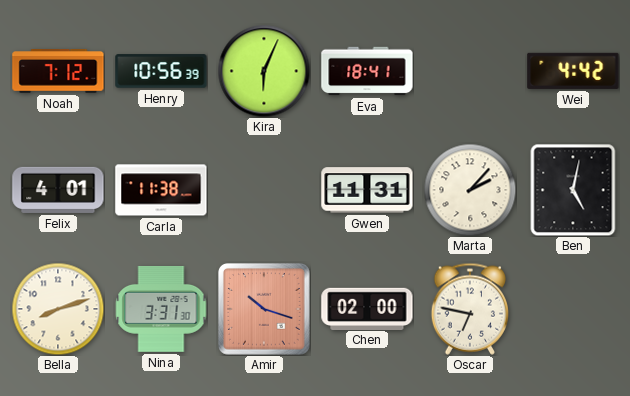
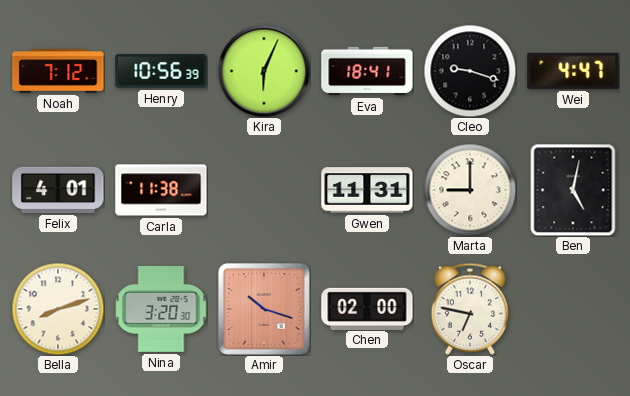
Cleo: none -> 9:18 (470, 71)
Wei: 4:42 -> 4:47 (573, 71)
Marta: 2:07 -> 9:00 (470, 190)
Nina: 3:31 -> 3:20 (161, 309)
